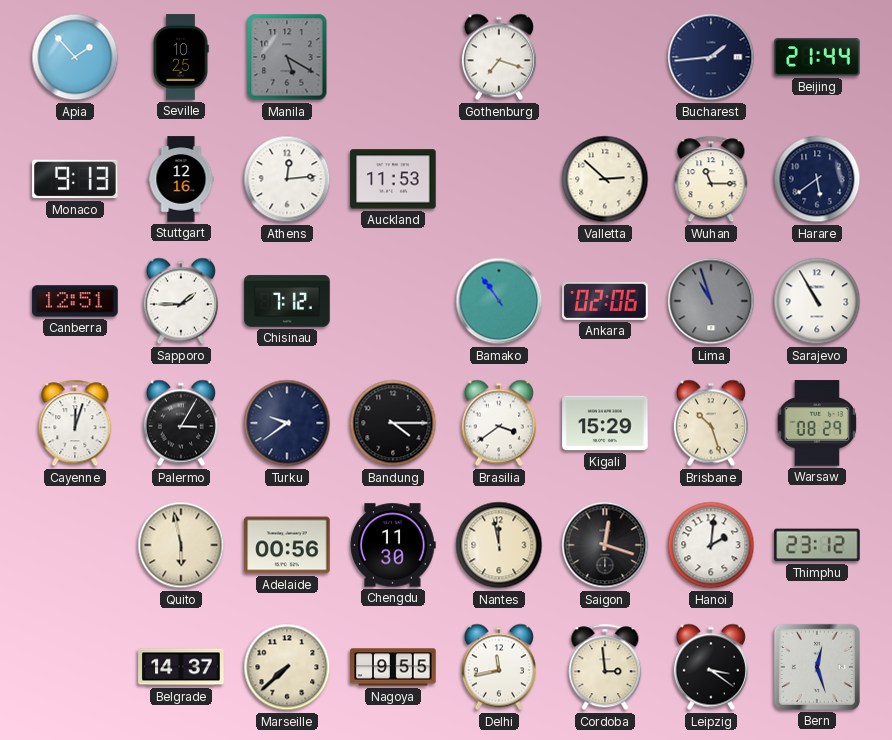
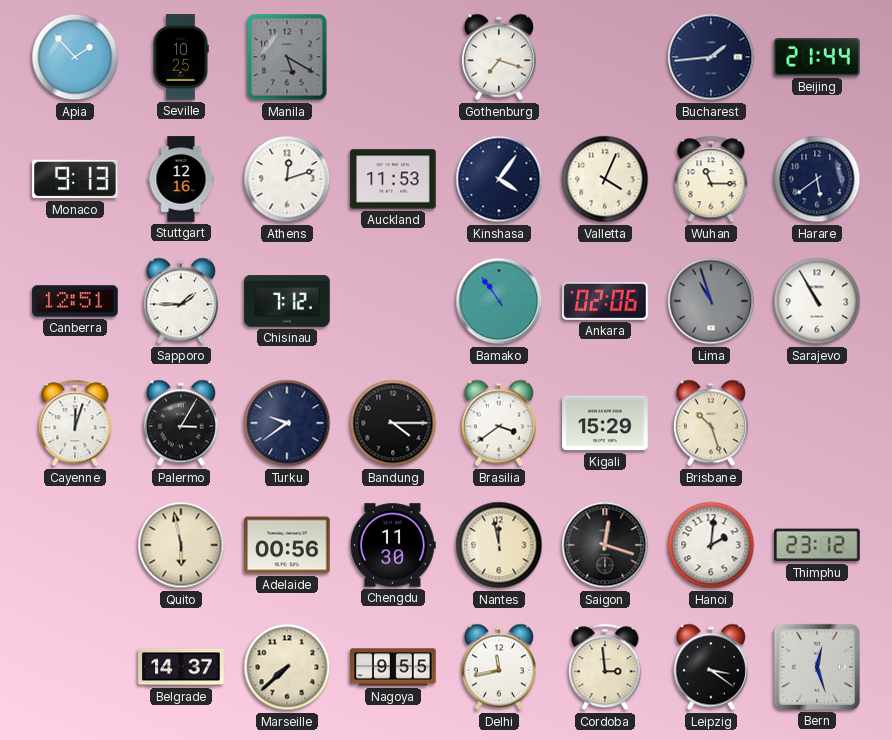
Athens: 12:14 -> 12:12 (287, 179)
Kinshasa: none -> 4:06 (499, 179)
Valletta: 2:52 -> 4:04 (605, 179)
Warsaw: 08:29 -> none (817, 423)
